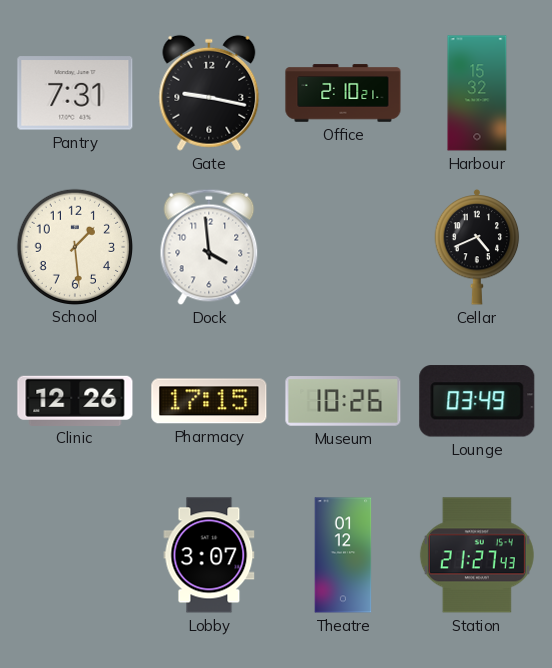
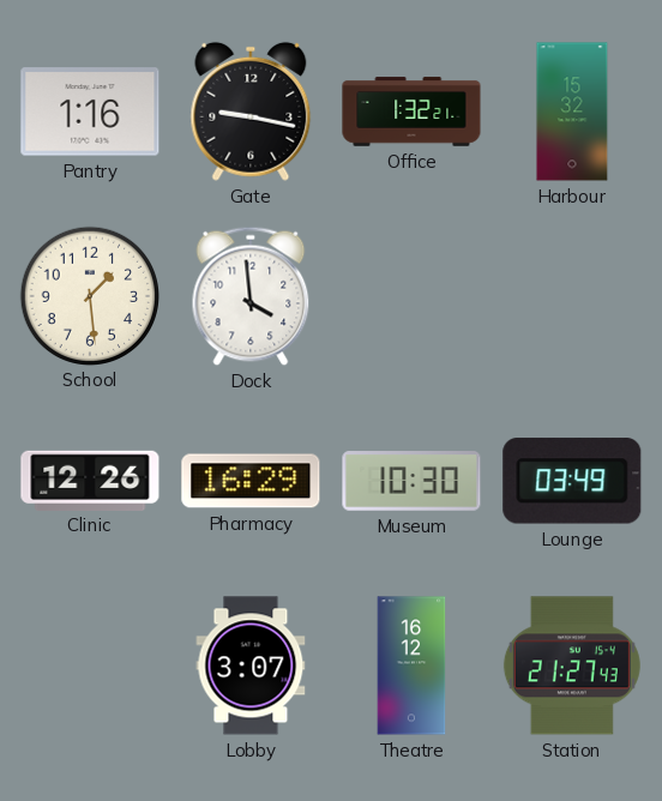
Pantry: 7:31 -> 1:16 (90, 112)
Office: 2:10 -> 1:32 (411, 112)
Cellar: 4:41 -> none (477, 247)
Pharmacy: 17:15 -> 16:29 (251, 481)
Museum: 10:26 -> 10:30 (411, 481)
Theatre: 01:12 -> 16:12 (411, 666)
